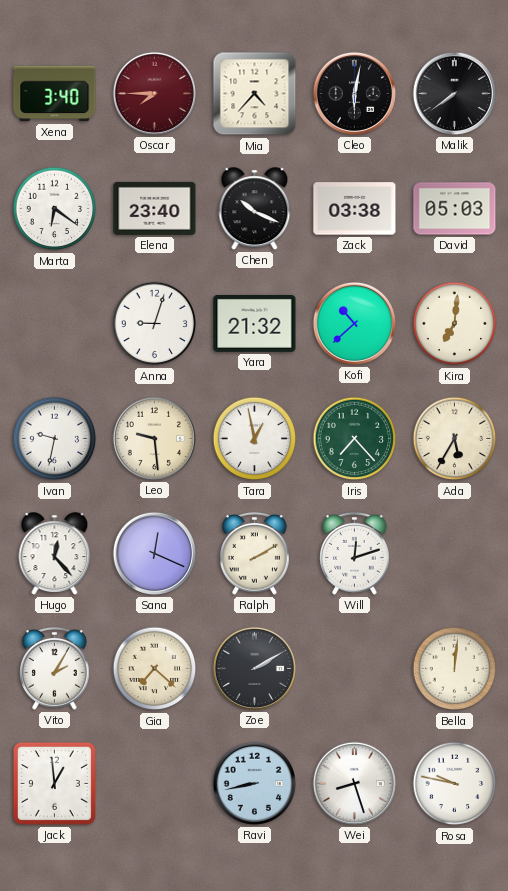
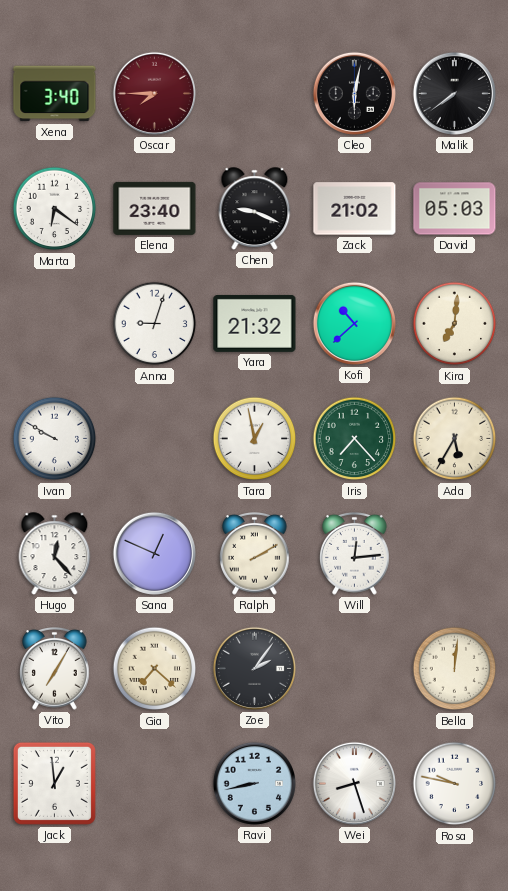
Mia: 4:37 -> none (255, 94)
Chen: 10:19 -> 9:19 (255, 209)
Zack: 03:38 -> 21:02 (355, 209)
Ivan: 9:32 -> 9:50 (55, 439)
Leo: 9:29 -> none (154, 438)
Sana: 12:19 -> 12:49 (154, 553)
Will: 12:12 -> 12:14 (355, 554)
Vito: 2:05 -> 7:05 (55, 669)
Zoe: 2:10 -> 2:06 (254, 668)
